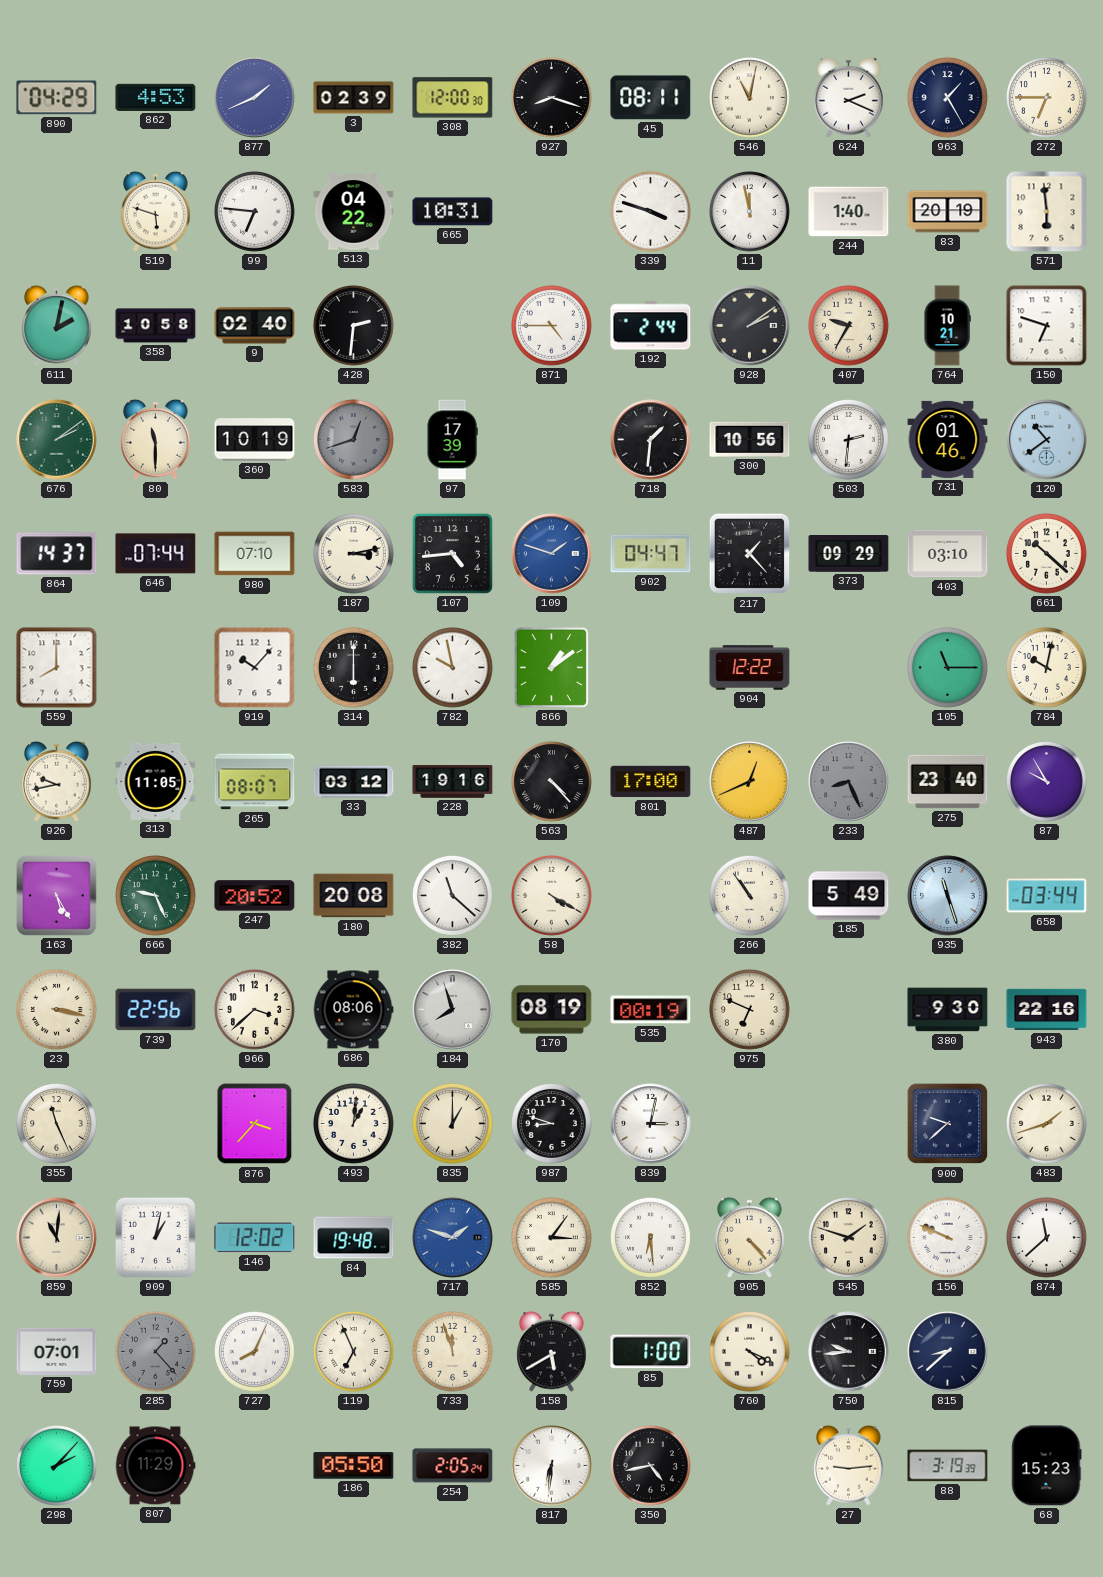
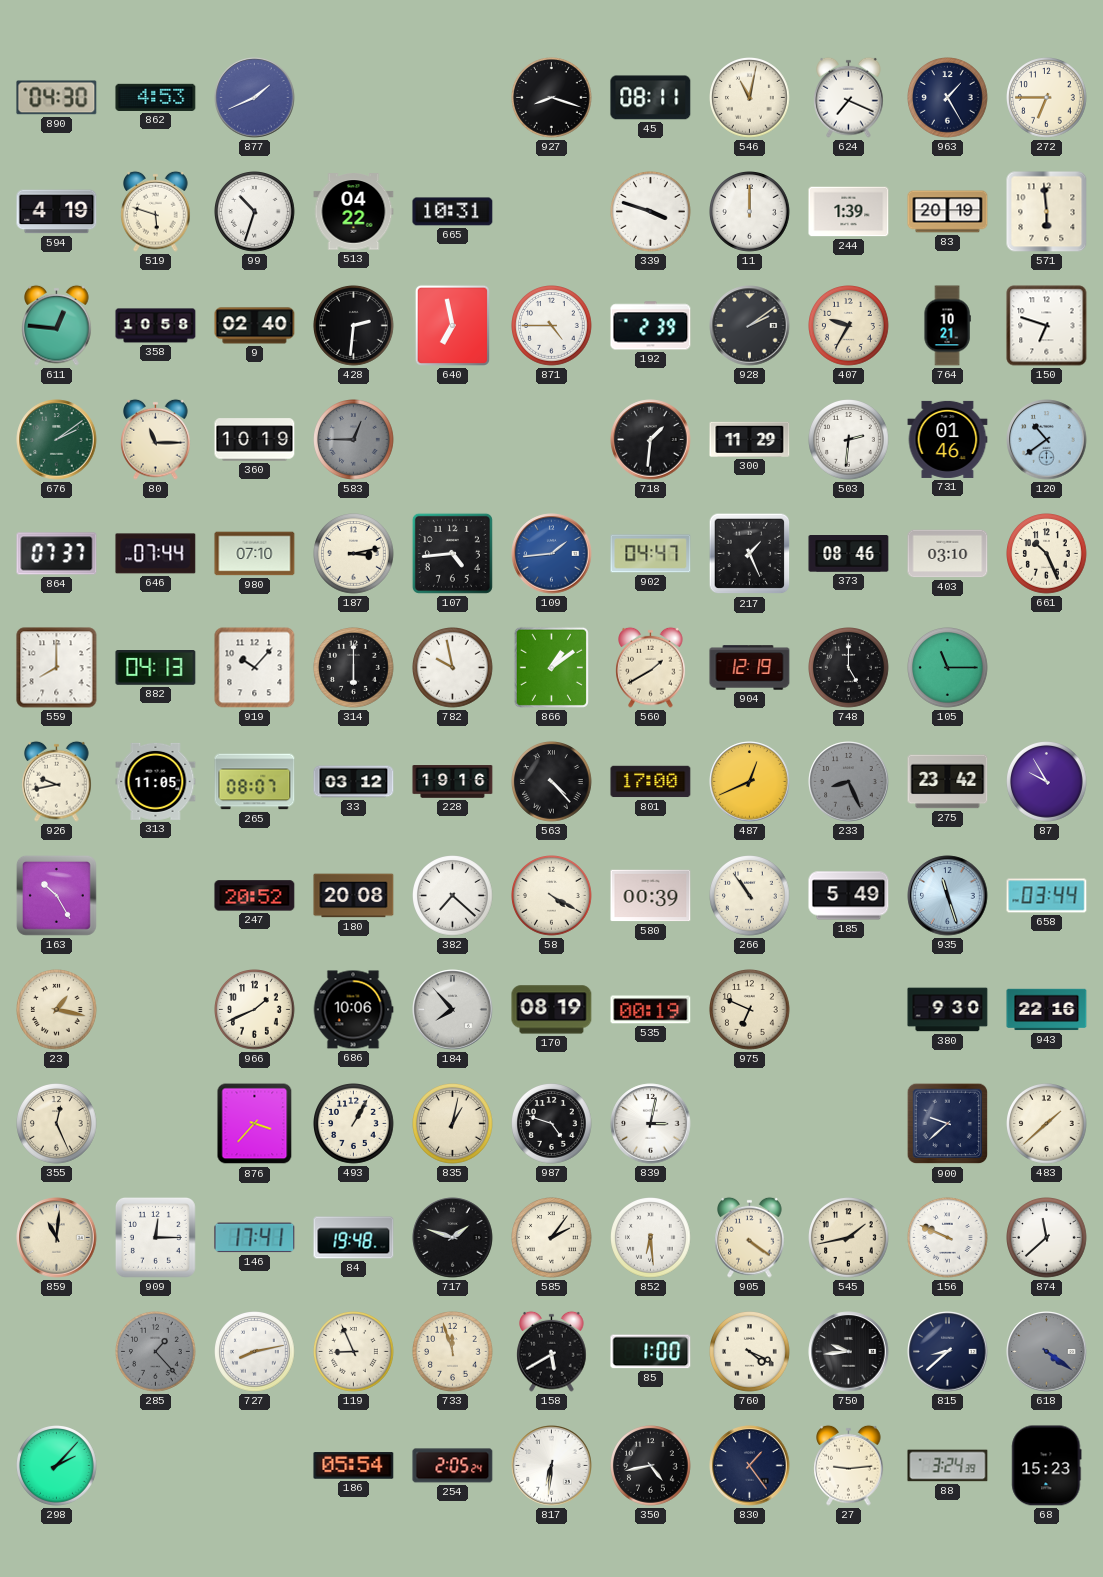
890: 04:29 -> 04:30 (57, 98)
3: 02:39 -> none (354, 98)
308: 12:00 -> none (453, 98)
624: 2:19 -> 7:19 (849, 97)
594: none -> 4:19 (57, 212)
99: 6:46 -> 10:33 (255, 212)
11: 11:58 -> 12:00 (750, 212)
244: 1:40 -> 1:39 (849, 212)
611: 2:02 -> 12:46 (57, 325)
640: none -> 6:58 (452, 325)
192: 2:44 -> 2:39 (651, 326)
80: 11:30 -> 11:15 (156, 439)
583: 12:42 -> 12:45 (354, 440)
97: 17:39 -> none (452, 440)
300: 10:56 -> 11:29 (750, 439)
864: 14:37 -> 07:37 (57, 554)
109: 1:48 -> 1:44 (552, 554)
217: 1:23 -> 1:26 (750, 554)
373: 09:29 -> 08:46 (849, 554)
661: 10:22 -> 10:26 (1047, 554)
882: none -> 04:13 (156, 668)
560: none -> 1:40 (651, 667)
904: 12:22 -> 12:19 (750, 668)
748: none -> 5:00 (849, 668)
784: 10:02 -> none (1047, 668)
275: 23:40 -> 23:42 (948, 782)
163: 5:25 -> 10:25 (56, 895)
666: 9:26 -> none (156, 896)
382: 11:22 -> 7:22 (453, 896)
580: none -> 00:39 (651, 896)
23: 3:17 -> 1:17 (57, 1010)
739: 22:56 -> none (156, 1010)
966: 3:38 -> 1:41 (255, 1010)
686: 08:06 -> 10:06 (353, 1010)
184: 7:57 -> 7:53 (453, 1010)
355: 11:26 -> 12:26 (57, 1124)
493: 1:01 -> 1:05 (354, 1124)
835: 1:00 -> 1:02 (453, 1124)
987: 8:48 -> 4:48 (552, 1124)
483: 1:42 -> 1:38 (1047, 1124)
909: 1:02 -> 12:15 (155, 1237)
146: 12:02 -> 17:41 (255, 1238)
717 dial: blue -> black (453, 1238)
585: 3:06 -> 2:06 (552, 1238)
905: 4:23 -> 4:21 (750, 1237)
545: 1:48 -> 1:43 (849, 1238)
759: 07:01 -> none (57, 1351)
727: 8:04 -> 8:13 (255, 1352)
119: 6:56 -> 8:56 (354, 1352)
618: none -> 4:21 (1047, 1352)
807: 11:29 -> none (155, 1466)
186: 05:50 -> 05:54 (354, 1466)
830: none -> 1:24 (750, 1466)
88: 3:19 -> 3:24 (948, 1466)
